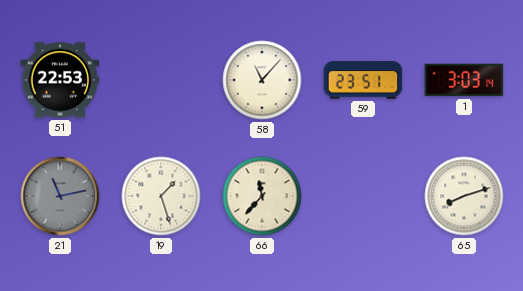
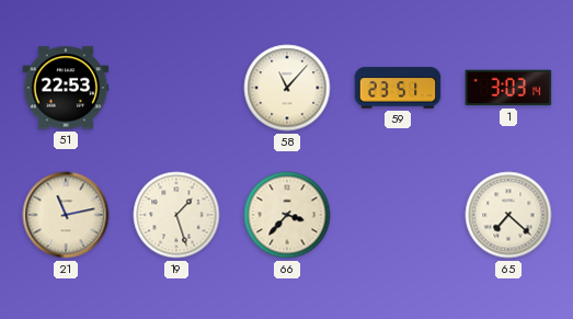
21 dial: grey -> cream (66, 215)
66: 11:37 -> 3:37 (287, 215)
65: 8:12 -> 7:22 (508, 215)
